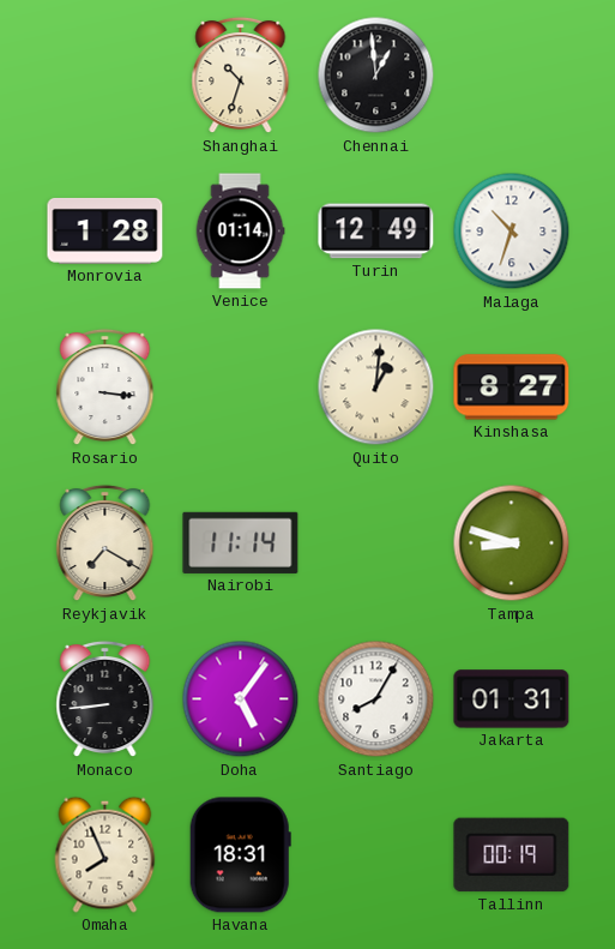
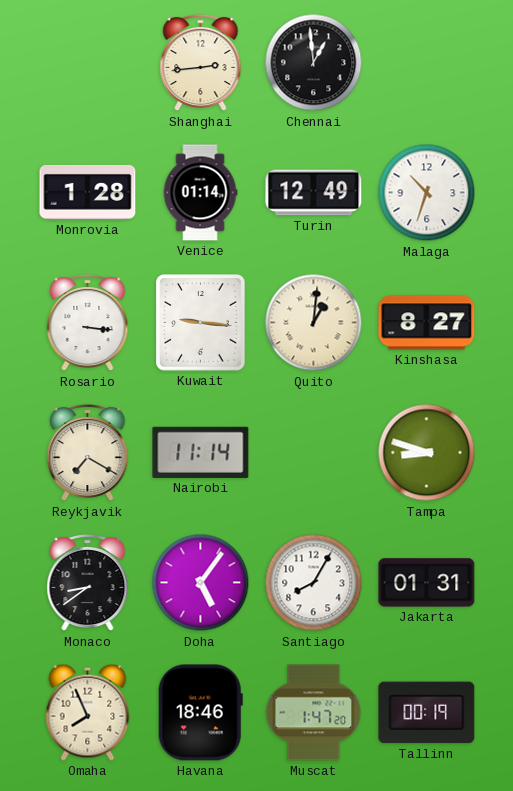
Shanghai: 10:33 -> 2:44 (201, 63)
Kuwait: none -> 9:16 (201, 323)
Monaco: 8:44 -> 8:39 (88, 583)
Havana: 18:31 -> 18:46 (200, 713)
Muscat: none -> 1:47 (314, 713)
